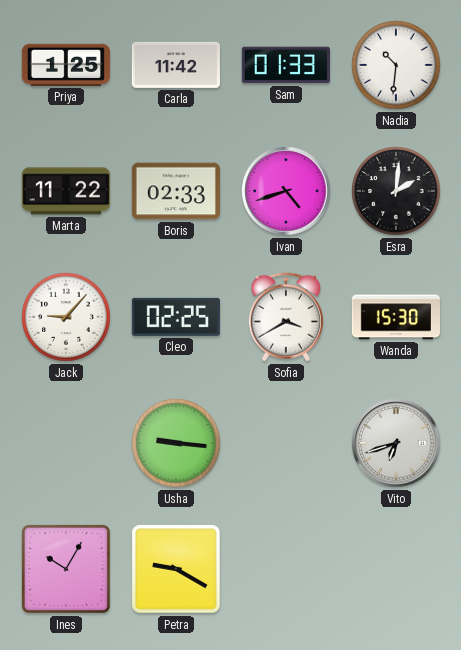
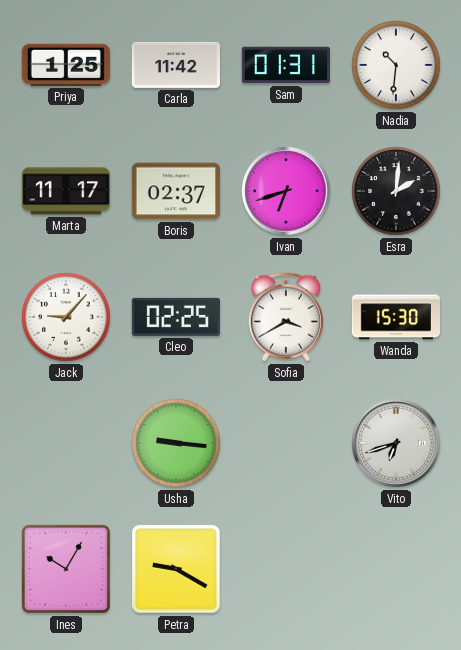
Sam: 01:33 -> 01:31 (286, 65)
Marta: 11:22 -> 11:17 (66, 191)
Boris: 02:33 -> 02:37 (176, 191)
Ivan: 4:42 -> 6:42 (286, 191)
